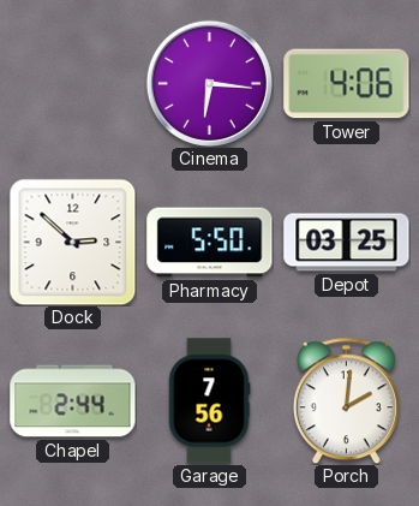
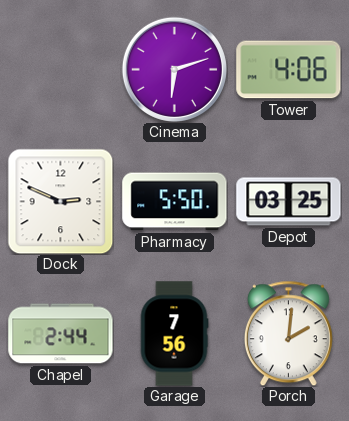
Cinema: 6:16 -> 6:12 (174, 69)
Dock: 2:52 -> 2:49 (60, 201)
